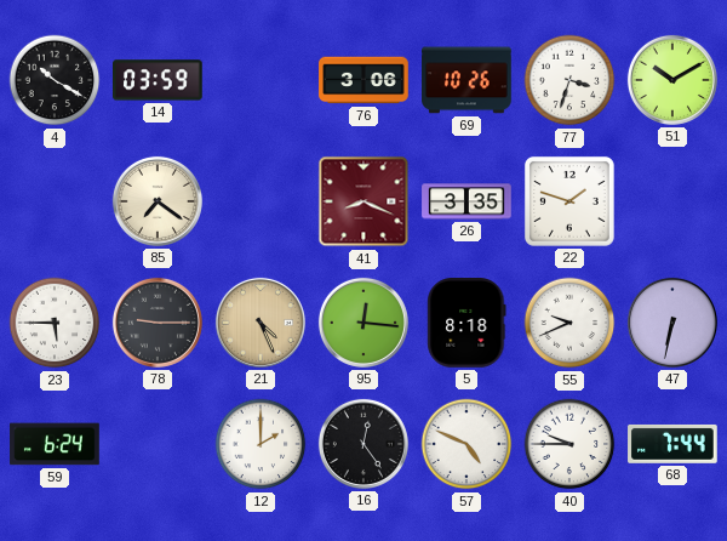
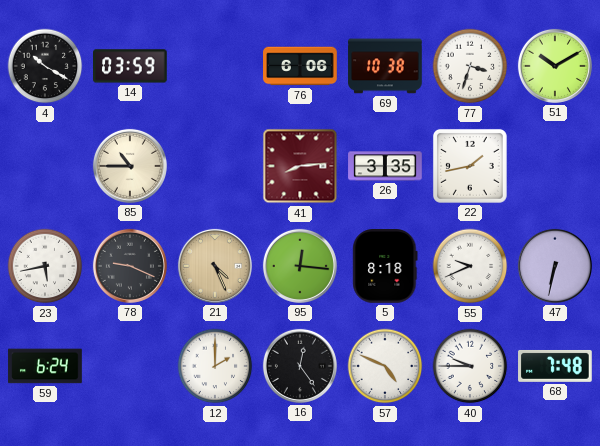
76: 3:06 -> 6:06 (300, 66)
69: 10:26 -> 10:38 (385, 66)
85: 7:21 -> 10:45 (130, 166)
41: 8:19 -> 8:14 (300, 166)
22: 1:48 -> 1:43 (470, 166)
23: 5:45 -> 5:43 (45, 266)
78: 9:15 -> 9:19 (130, 266)
68: 7:44 -> 7:48 (555, 366)
